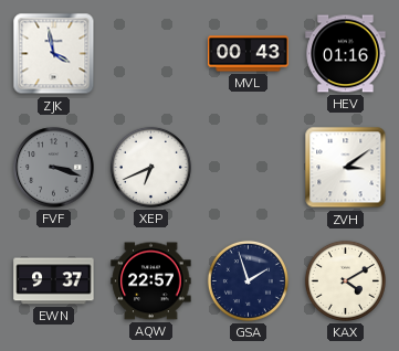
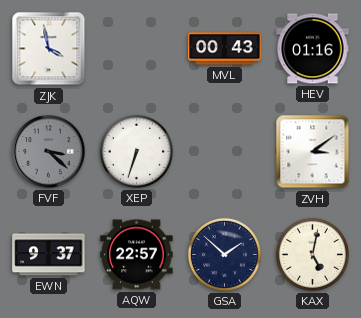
FVF: 3:18 -> 3:22 (49, 152)
XEP: 6:41 -> 6:33 (136, 151)
GSA: 1:57 -> 1:52 (224, 254)
KAX: 4:10 -> 5:02 (312, 254)
